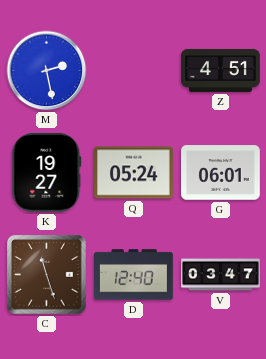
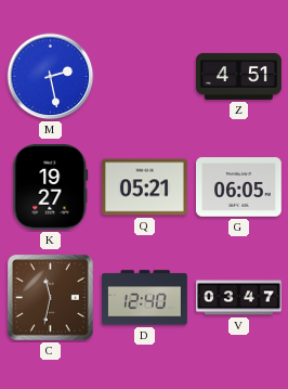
Q: 05:24 -> 05:21 (145, 187)
G: 06:01 -> 06:05 (239, 187)
C: 11:27 -> 11:32 (51, 298)
